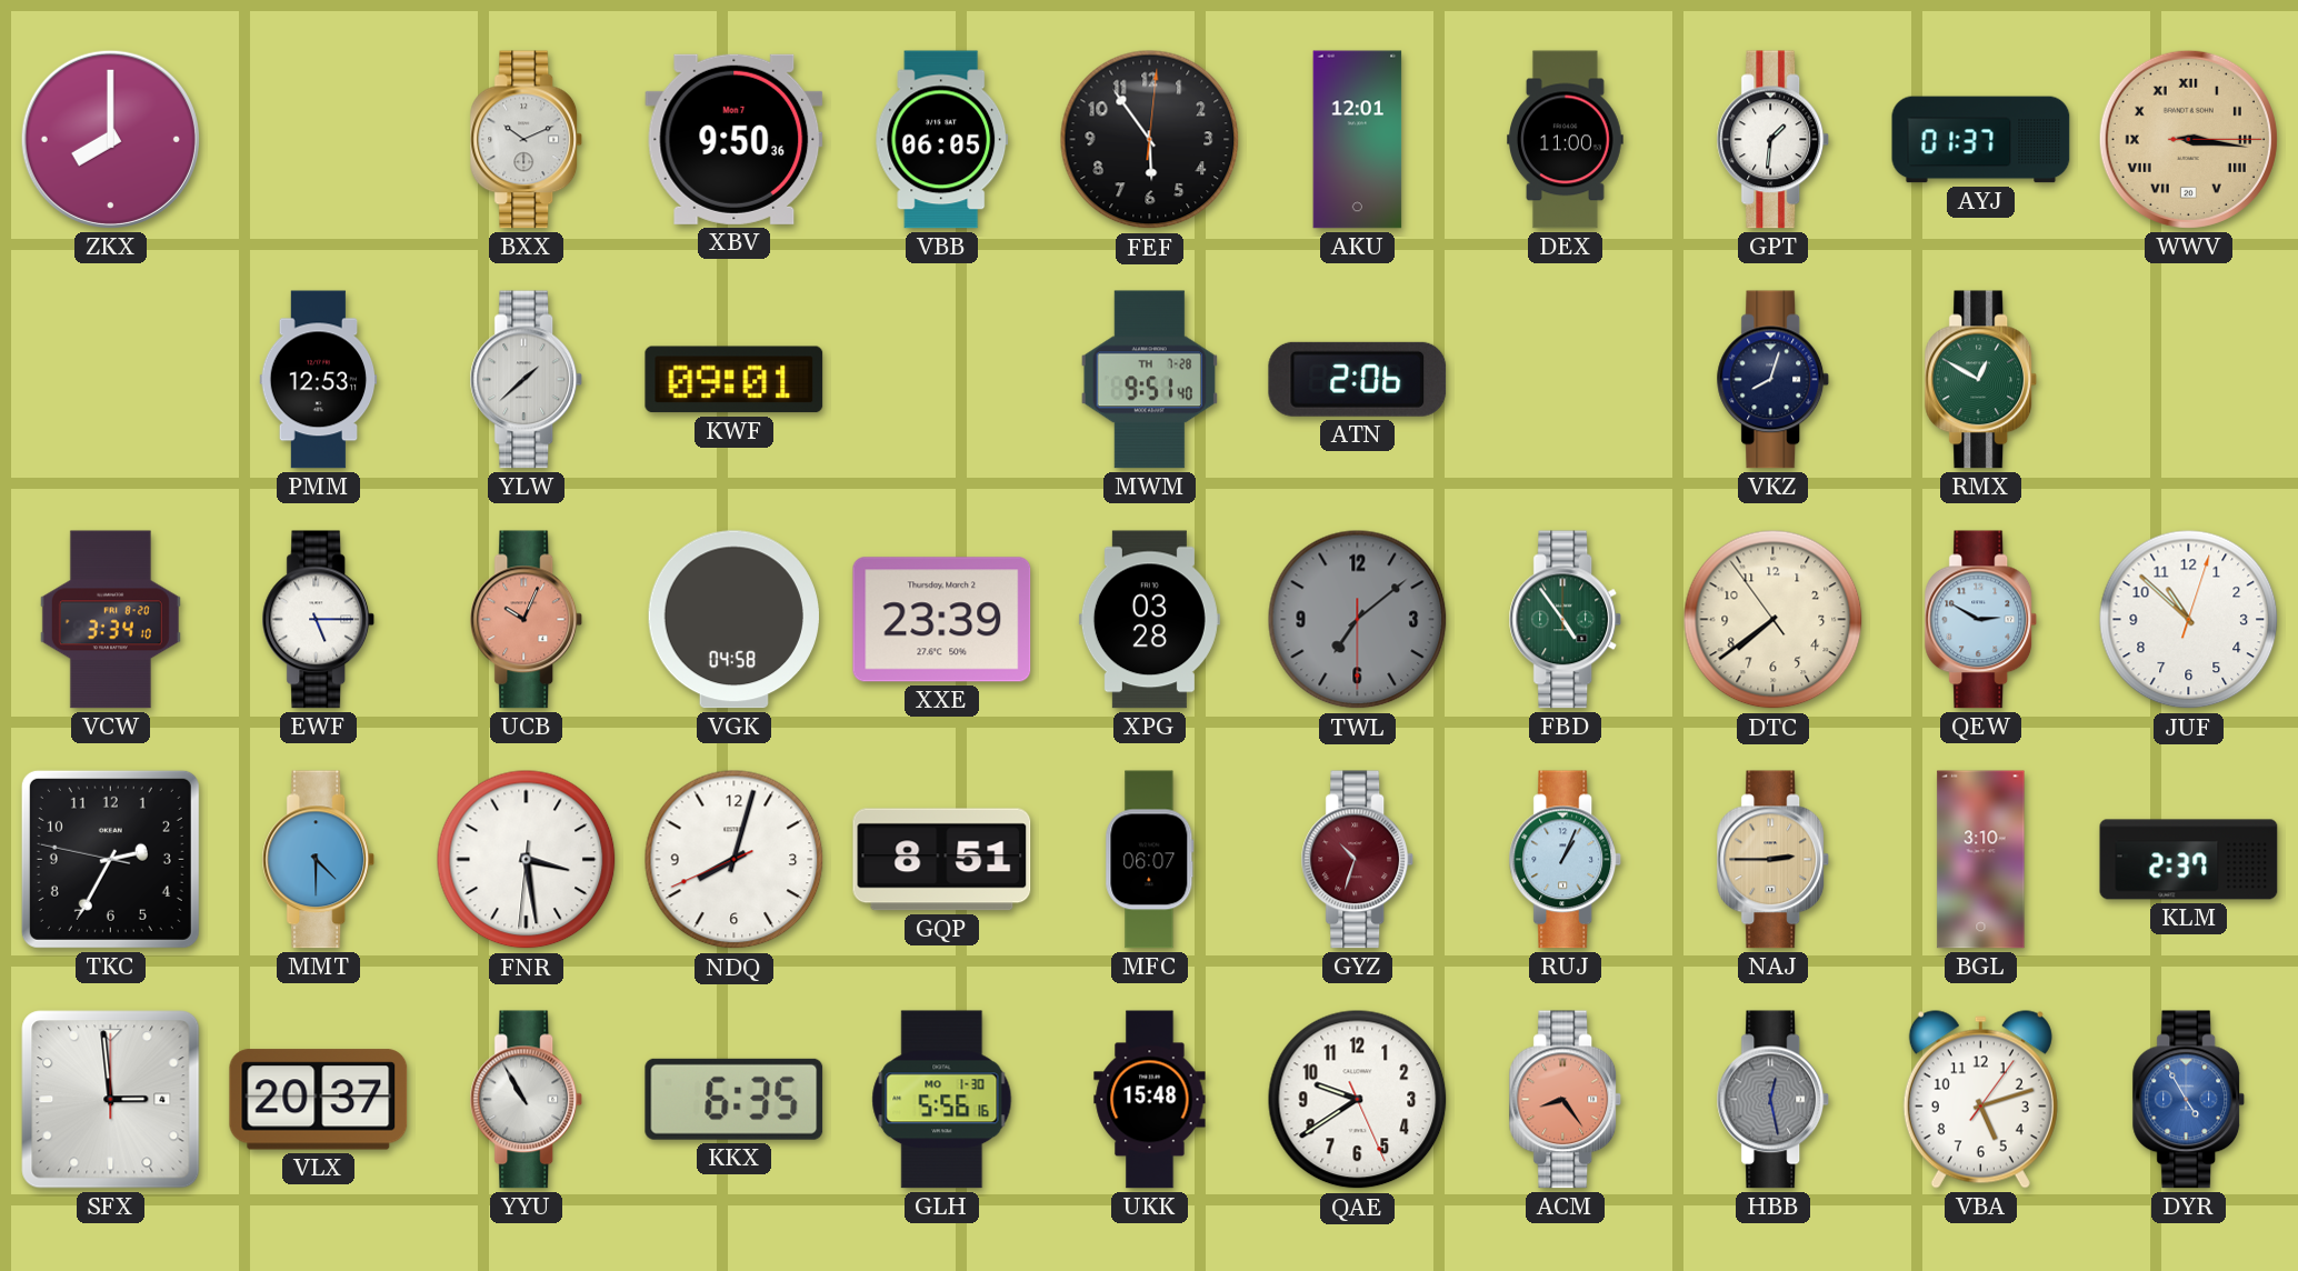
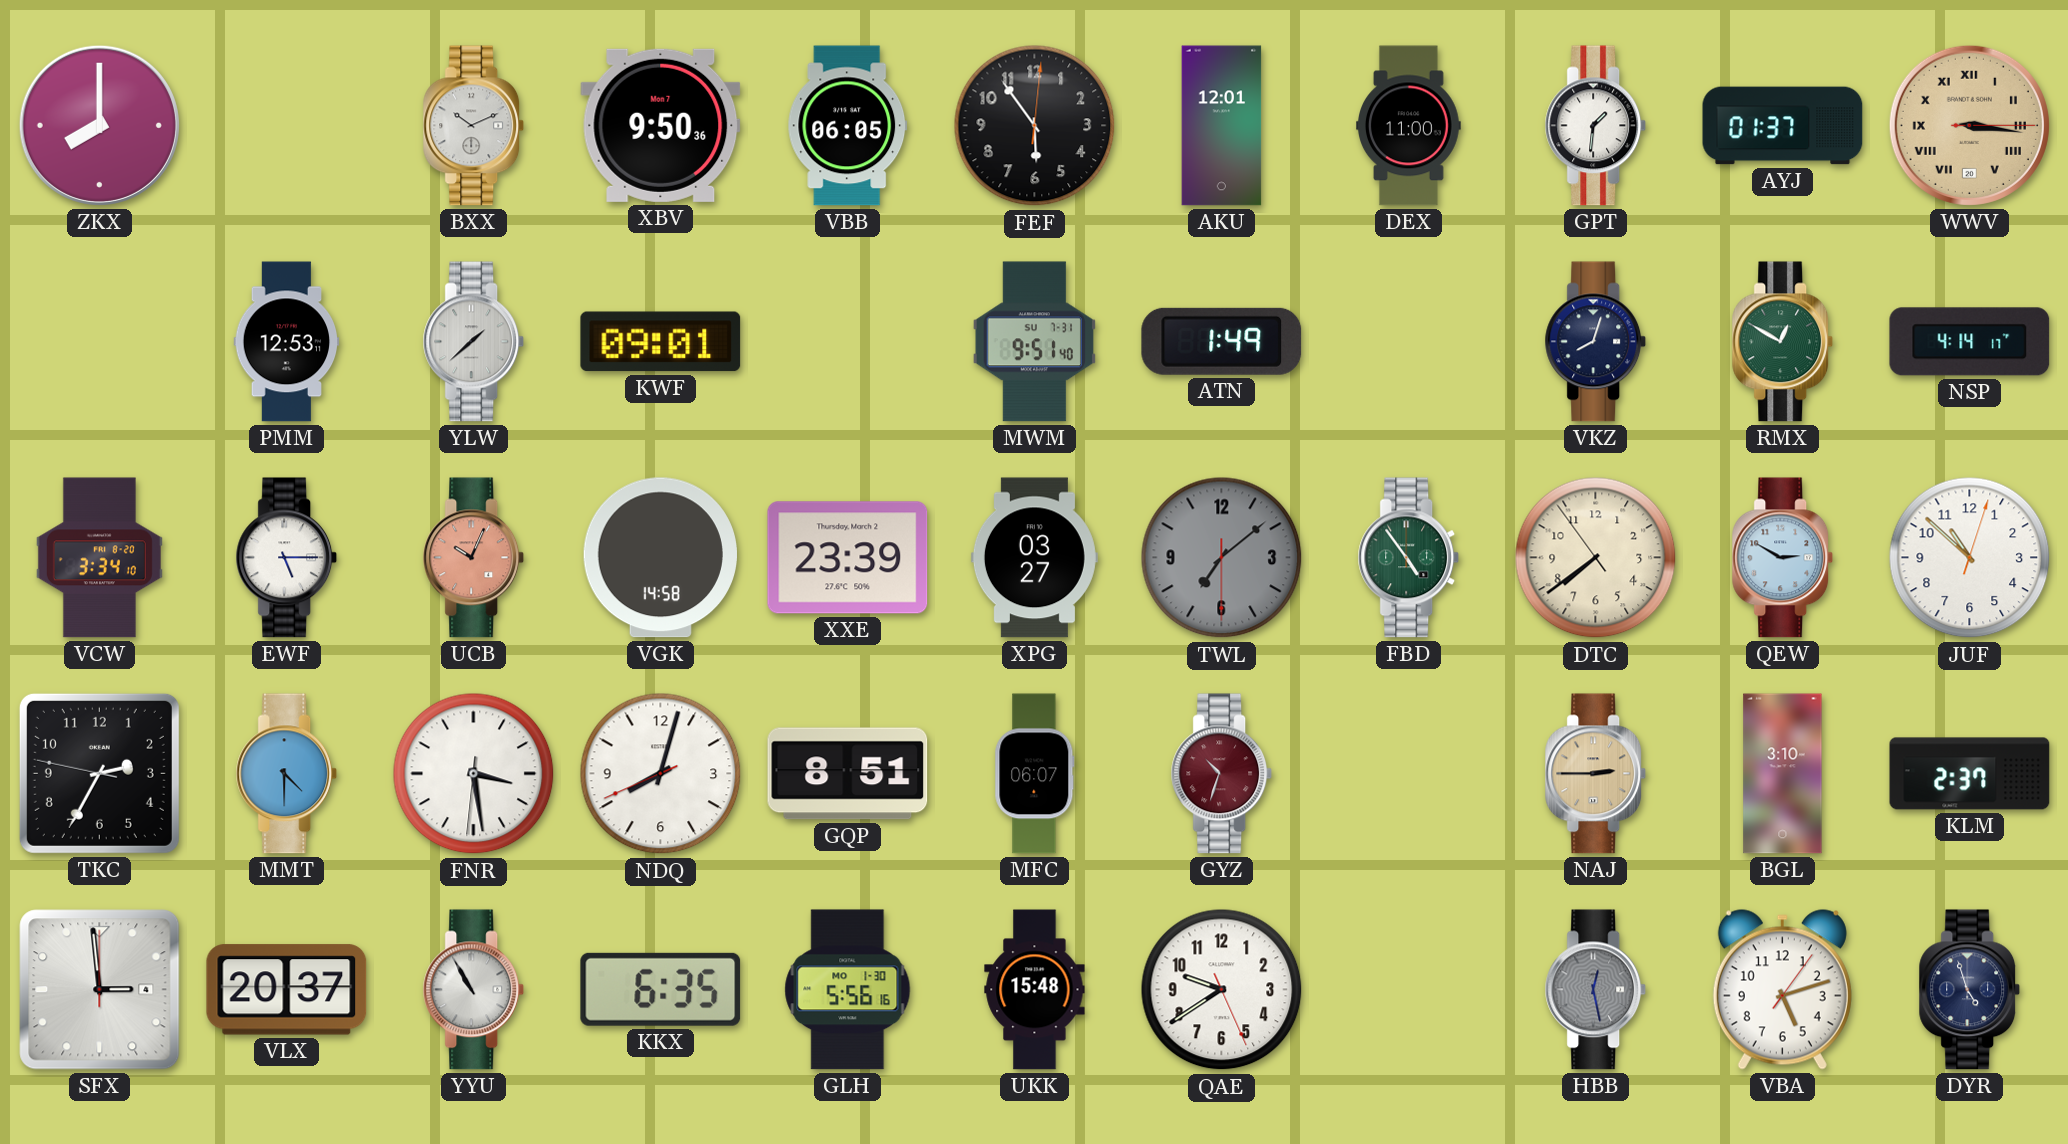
MWM date: TH 7-28 -> SU 7-31 (1034, 342)
ATN: 2:06 -> 1:49 (1222, 341)
NSP: none -> 4:14 (1970, 342)
VGK: 04:58 -> 14:58 (660, 558)
XPG: 03:28 -> 03:27 (1034, 558)
RUJ: 1:04 -> none (1566, 860)
ACM: 8:24 -> none (1566, 1100)
DYR: 4:55 -> 4:57 (1970, 990)
DYR dial: blue -> navy (1970, 990)
